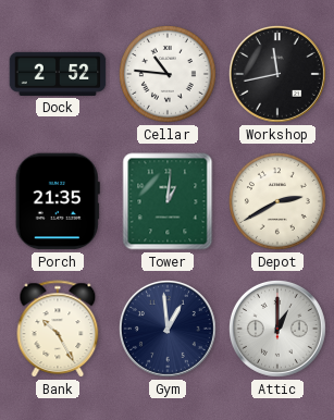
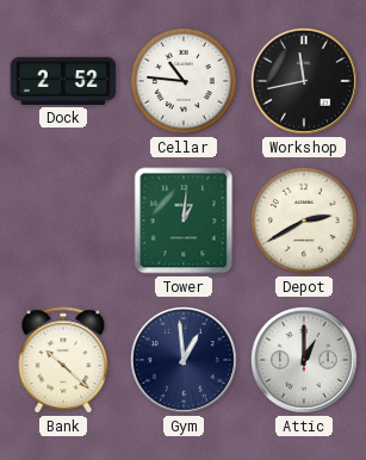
Porch: 21:35 -> none (58, 201)
Bank: 10:25 -> 10:22 (63, 360)
